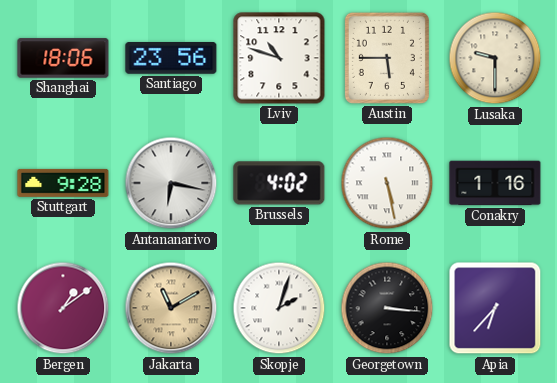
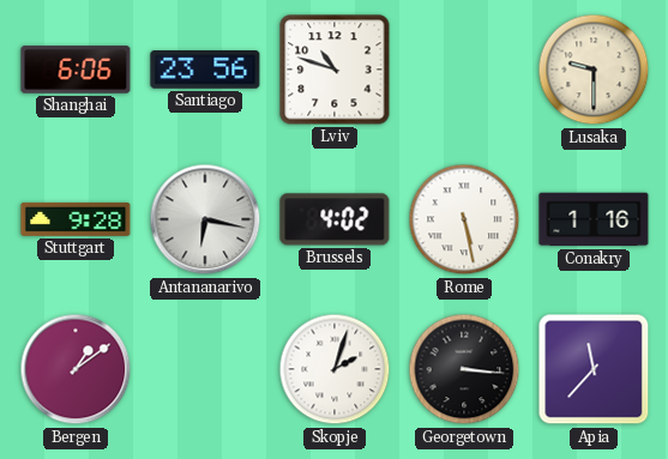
Shanghai: 18:06 -> 6:06 (76, 70)
Austin: 5:45 -> none (387, 58)
Jakarta: 11:10 -> none (171, 308)
Apia: 6:37 -> 11:37 (594, 369)
